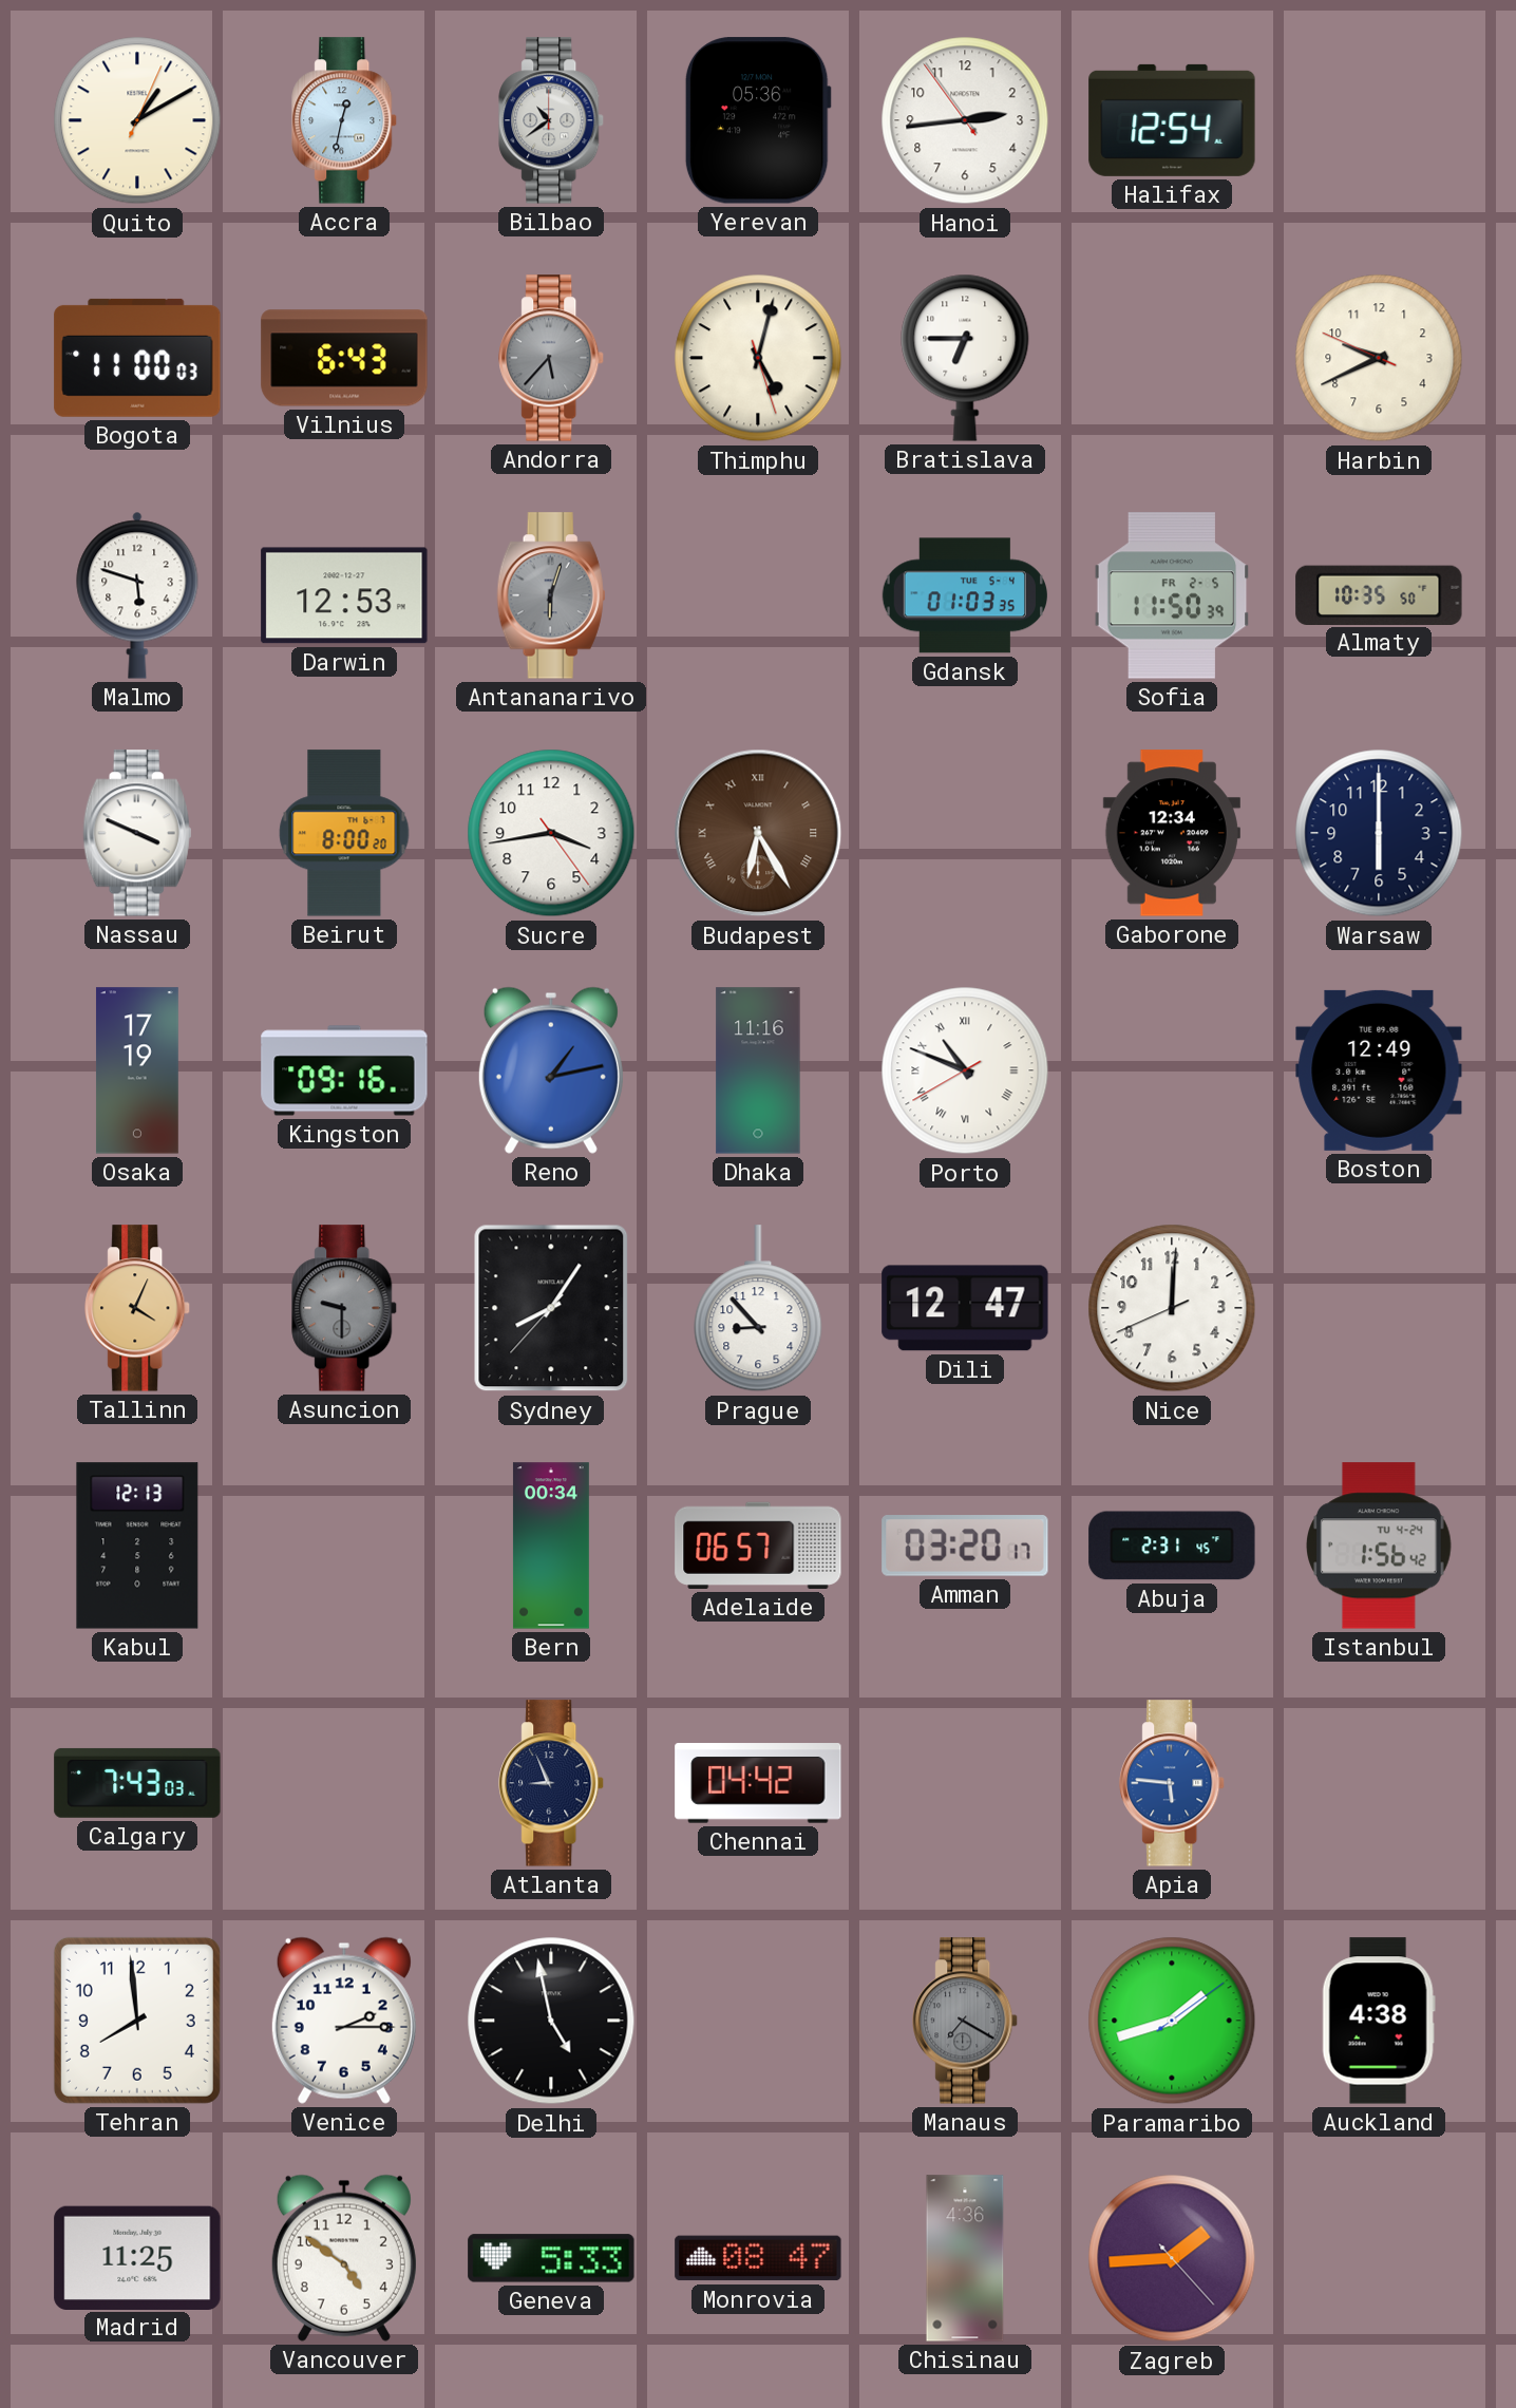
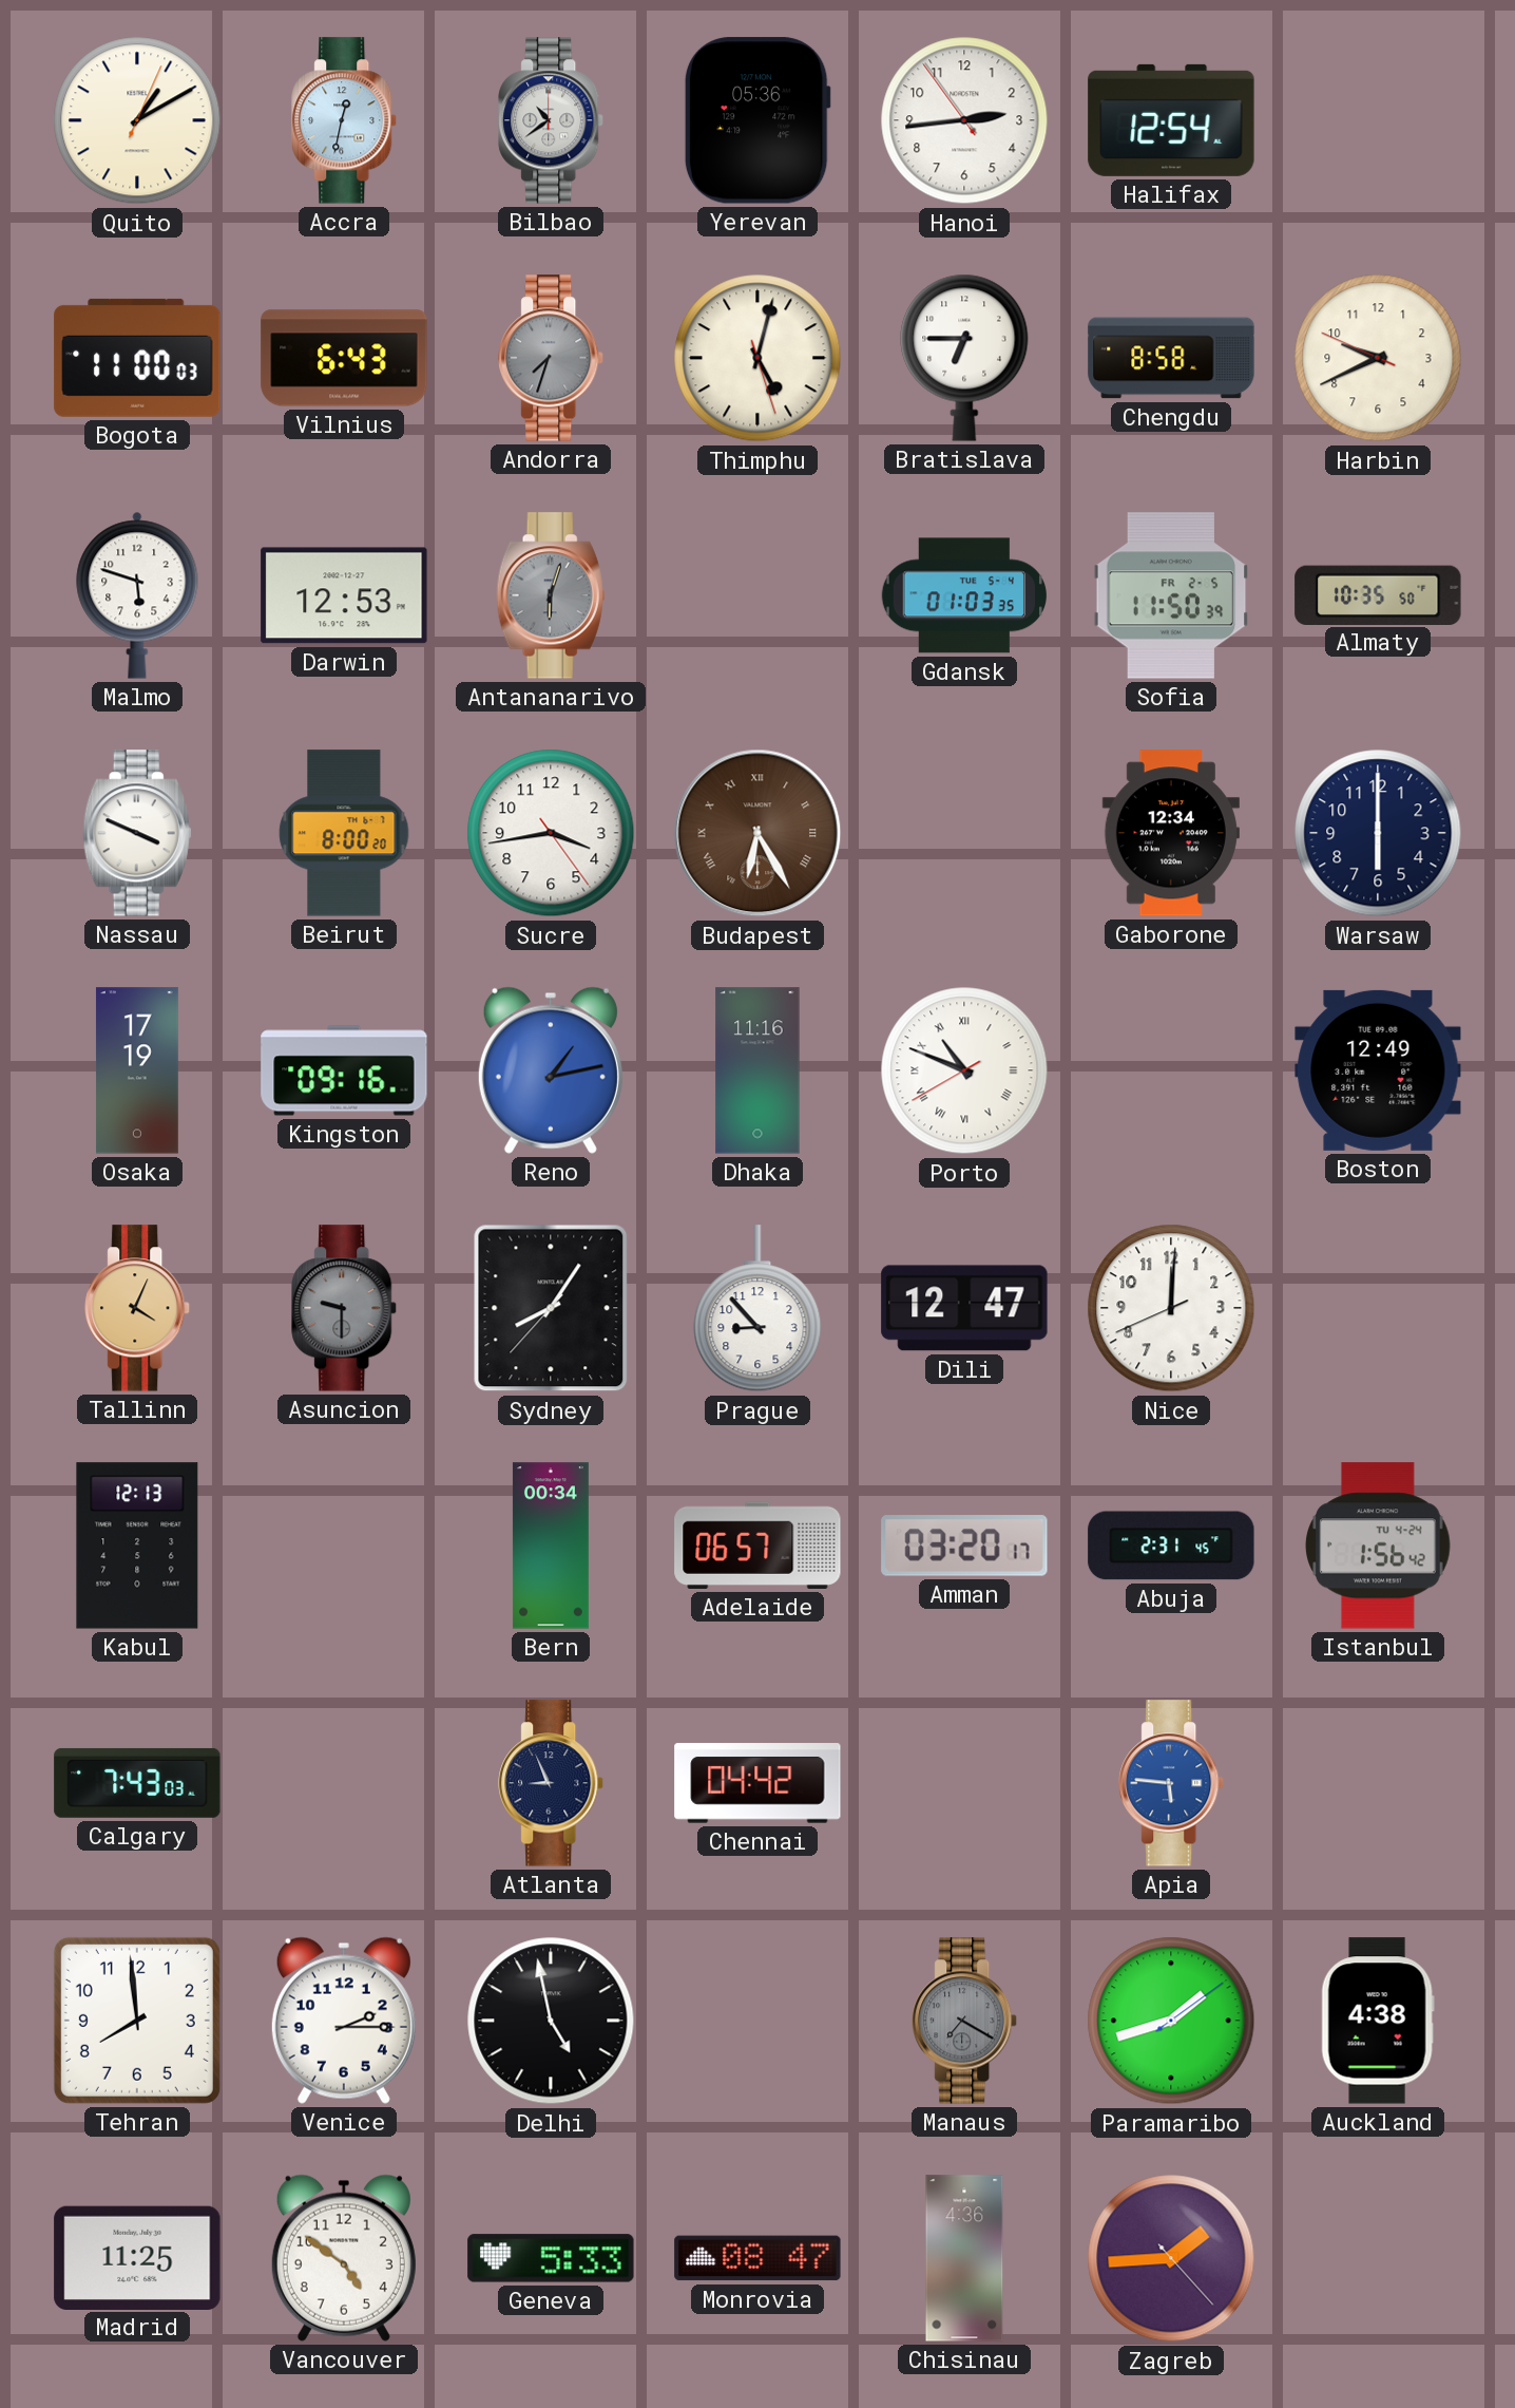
Andorra: 5:37 -> 7:33 (552, 358)
Chengdu: none -> 8:58 (1171, 358)
